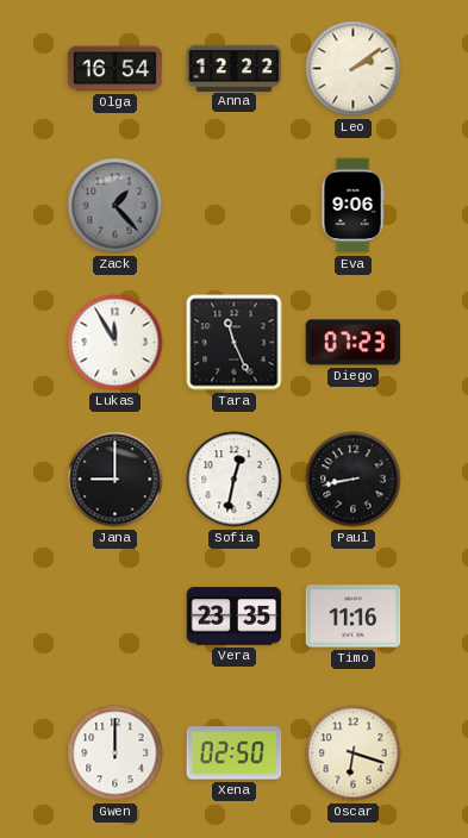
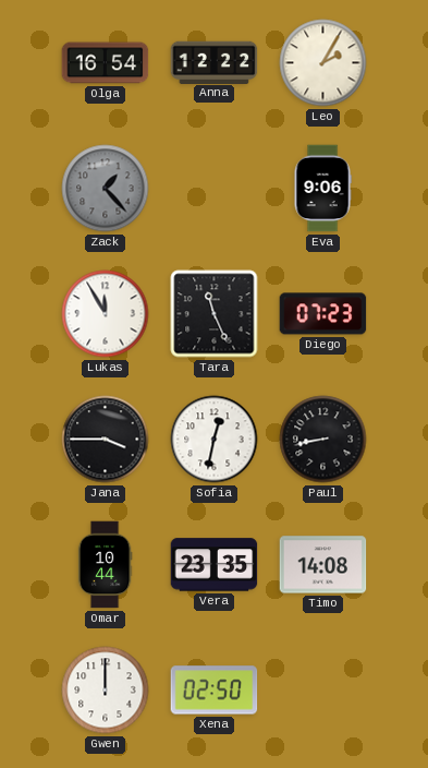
Leo: 2:09 -> 2:05 (323, 63)
Jana: 9:00 -> 3:45 (106, 440)
Omar: none -> 10:44 (105, 565)
Timo: 11:16 -> 14:08 (323, 565)
Oscar: 6:18 -> none (354, 753)
